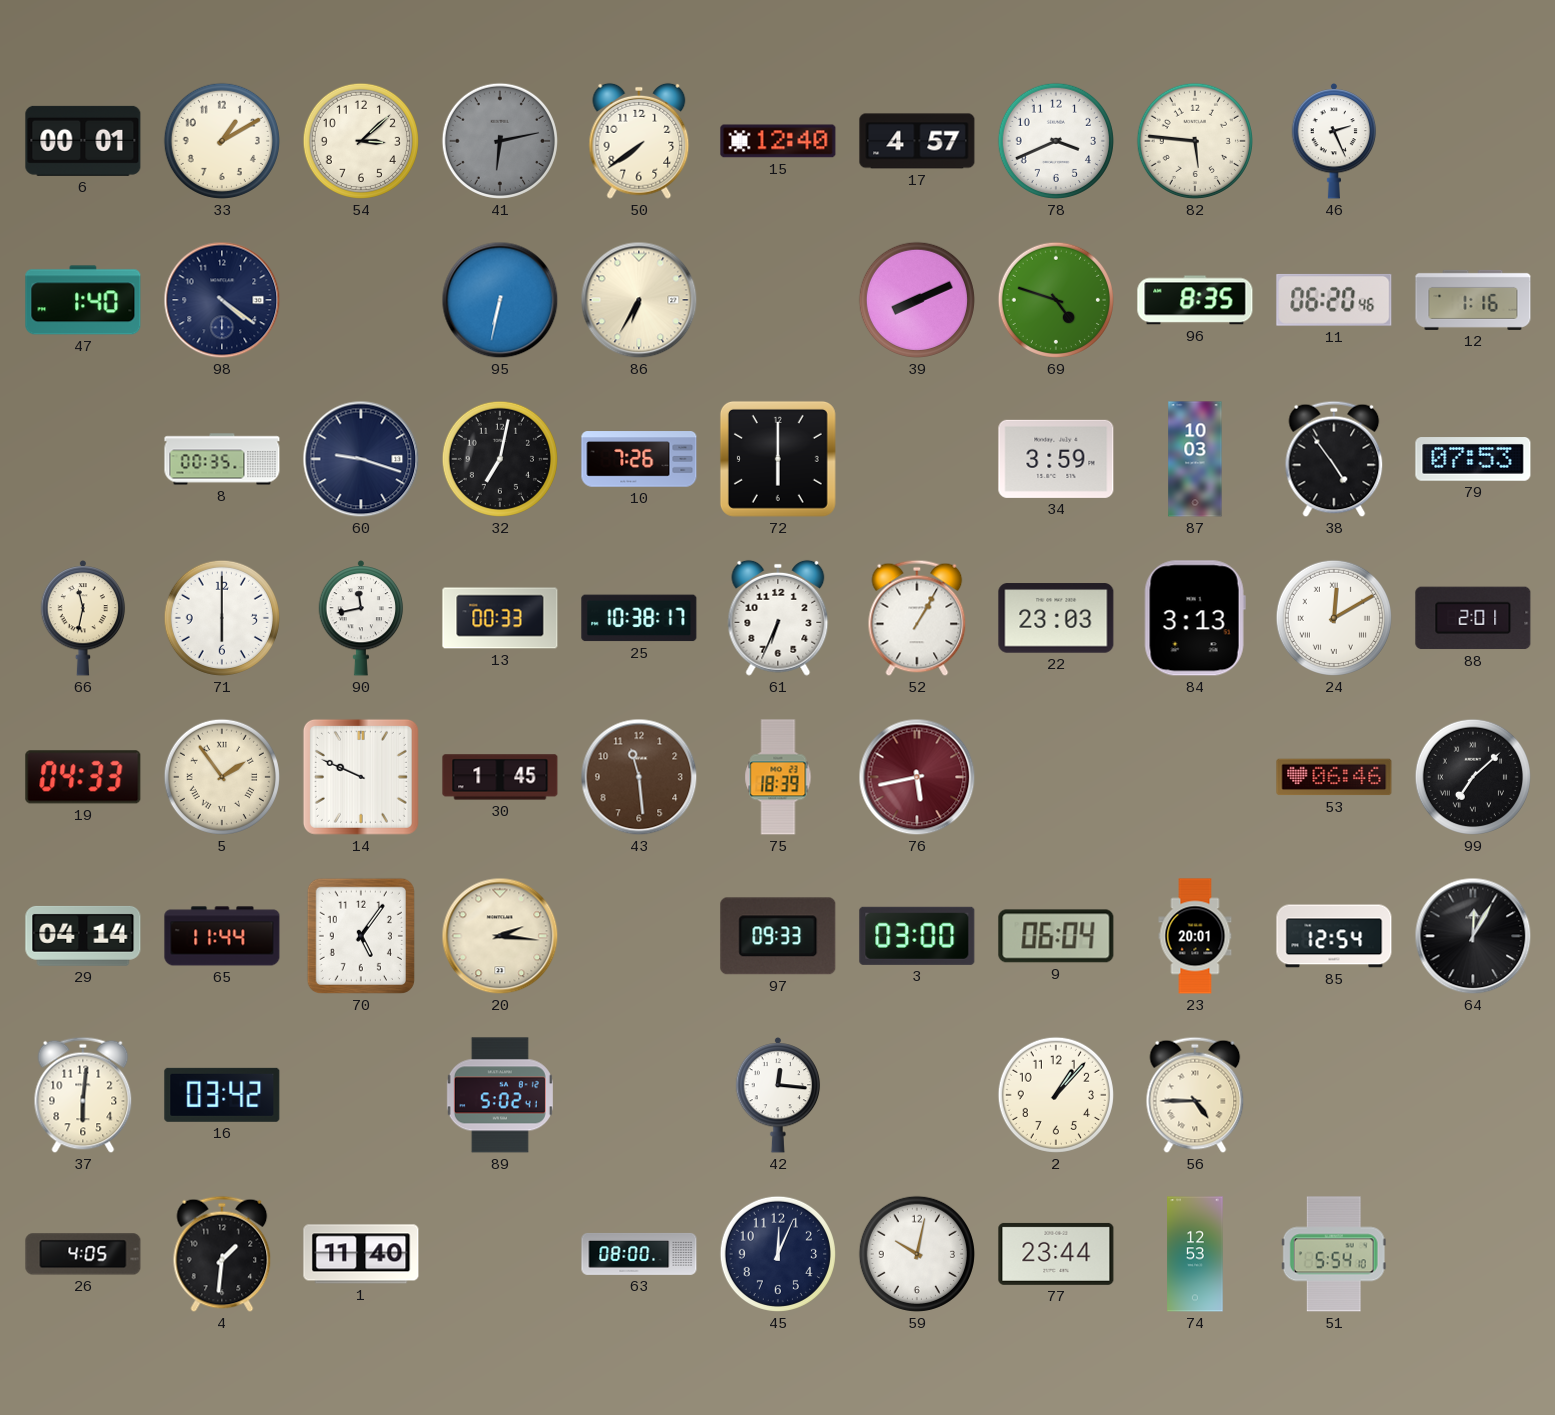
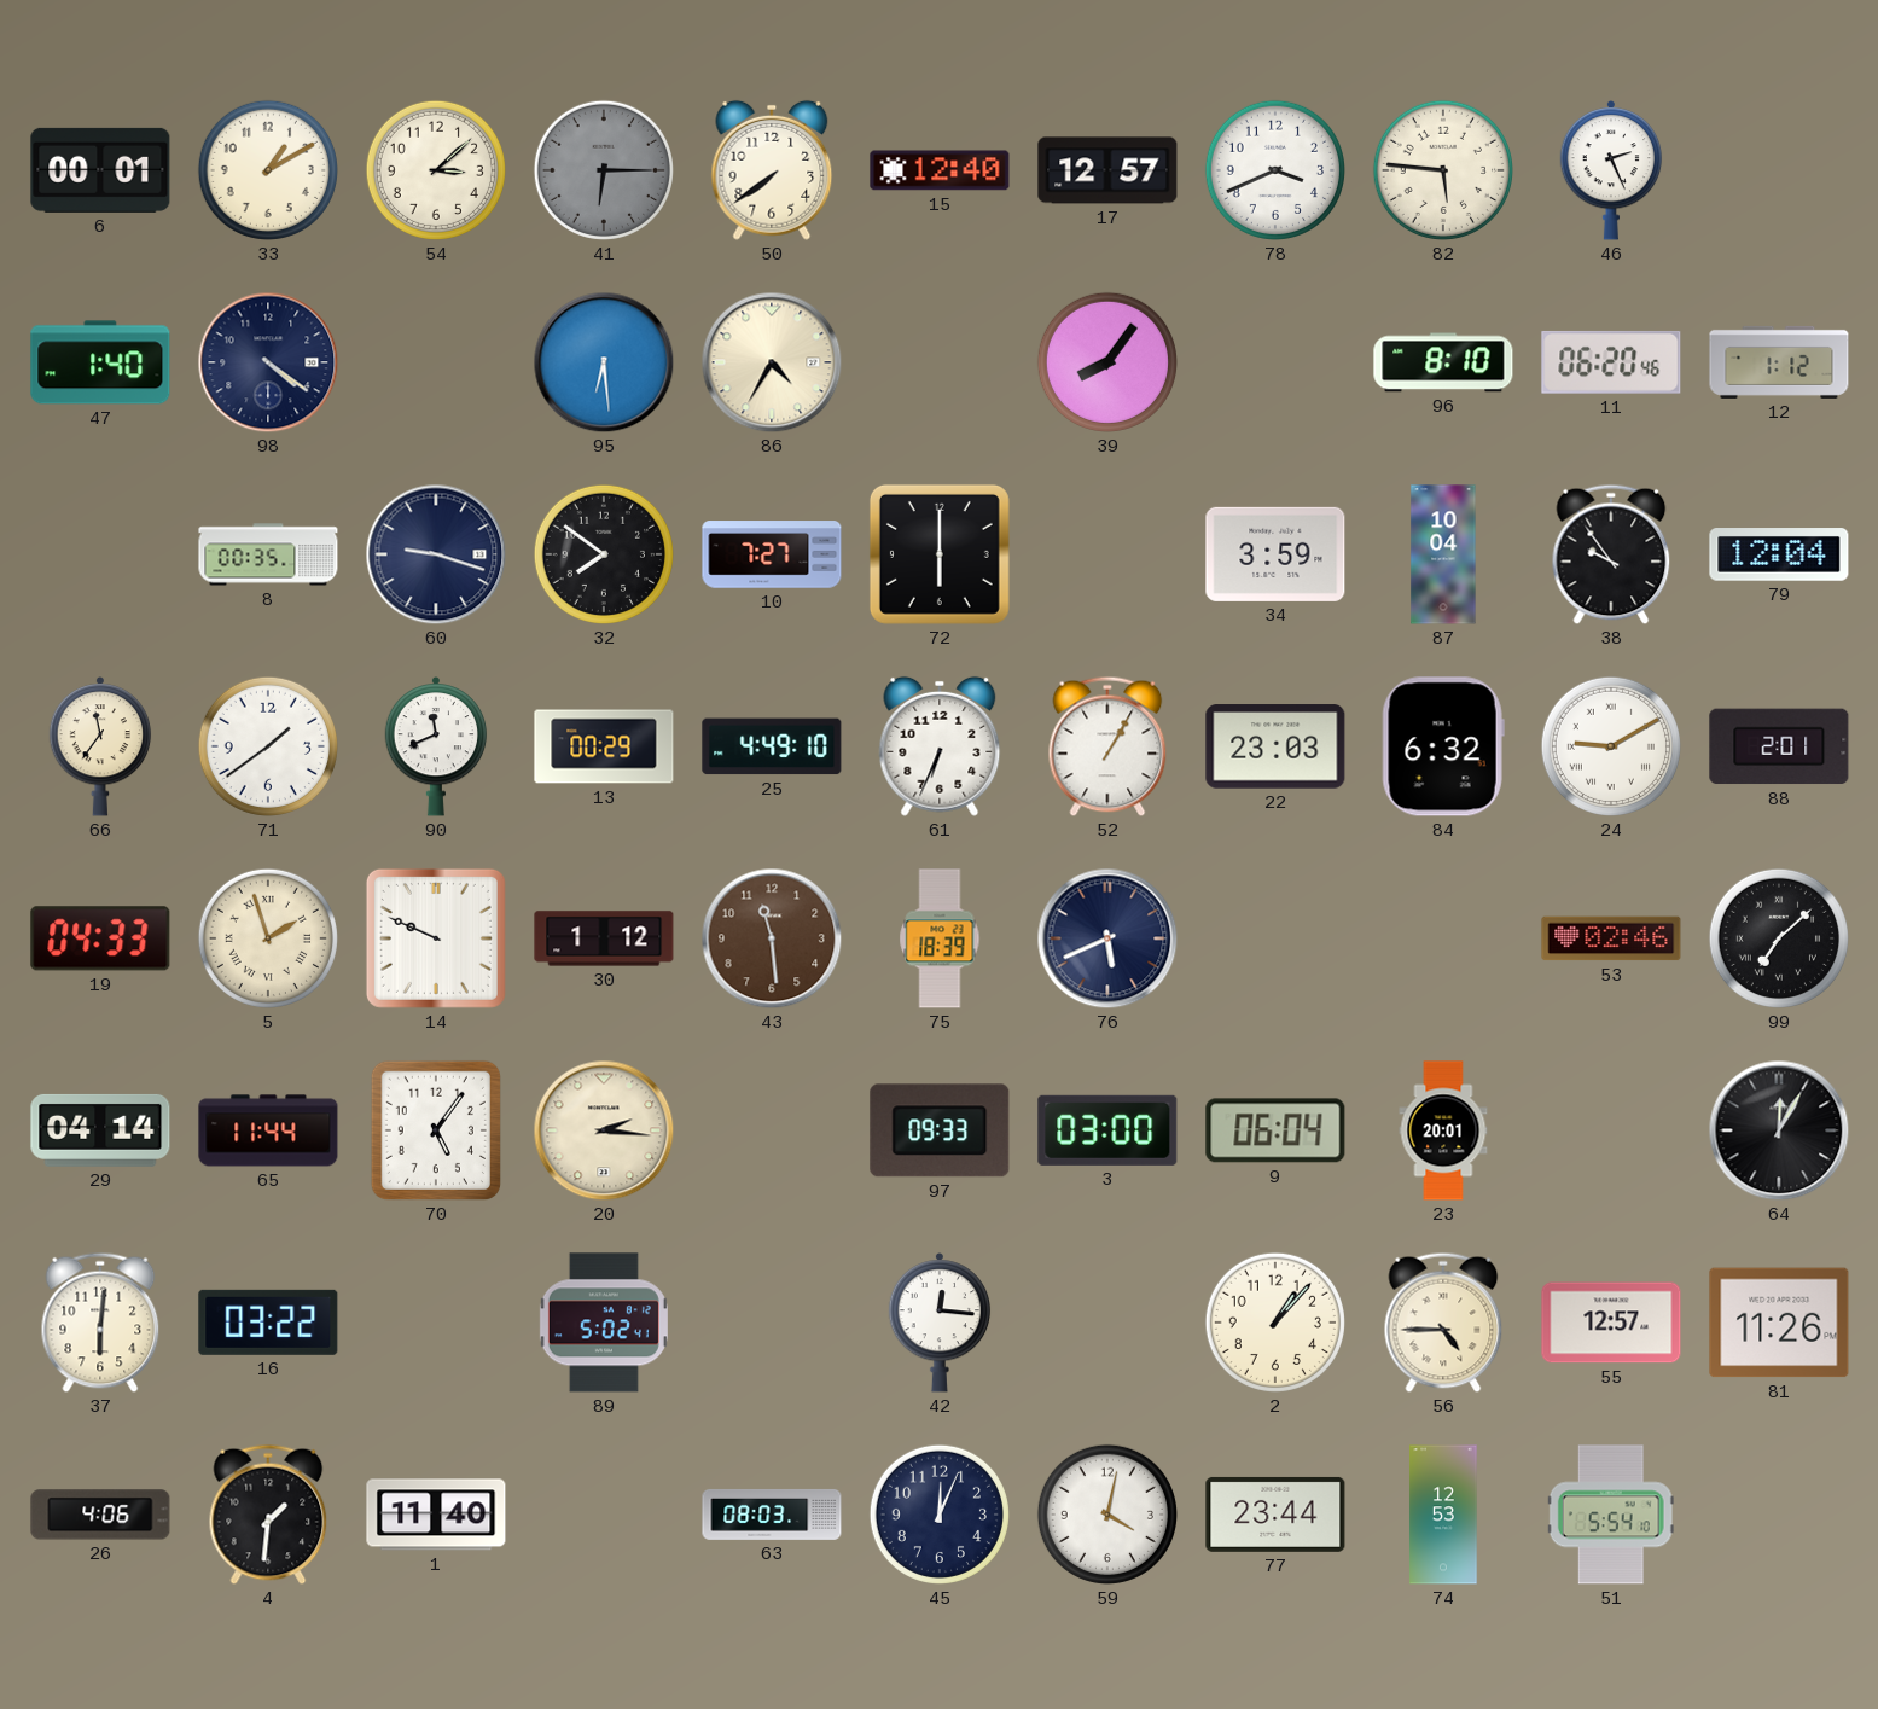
41: 6:13 -> 6:15 (604, 170)
17: 4:57 -> 12:57 (1107, 170)
95: 6:32 -> 6:29 (604, 362)
86: 6:35 -> 4:35 (772, 362)
39: 8:11 -> 8:06 (1107, 362)
69: 4:48 -> none (1056, 300)
96: 8:35 -> 8:10 (1443, 362)
12: 1:16 -> 1:12 (1779, 362)
32: 7:02 -> 7:51 (604, 554)
10: 7:26 -> 7:27 (772, 554)
87: 10:03 -> 10:04 (1443, 554)
38: 4:54 -> 9:54 (1611, 554)
79: 07:53 -> 12:04 (1779, 554)
66: 11:32 -> 11:36 (100, 748)
71: 6:00 -> 1:39 (268, 746)
90: 11:43 -> 11:41 (436, 748)
13: 00:33 -> 00:29 (604, 746)
25: 10:38 -> 4:49 (772, 746)
84: 3:13 -> 6:32 (1443, 746)
24: 12:10 -> 9:10 (1611, 746)
5: 1:54 -> 1:57 (268, 938)
30: 1:45 -> 1:12 (604, 938)
76: 5:43 -> 5:41 (1107, 938)
76 dial: burgundy -> navy (1107, 938)
53: 06:46 -> 02:46 (1611, 938)
85: 12:54 -> none (1334, 936)
16: 03:42 -> 03:22 (268, 1323)
55: none -> 12:57 (1611, 1323)
81: none -> 11:26 (1779, 1323)
26: 4:05 -> 4:06 (100, 1515)
63: 08:00 -> 08:03 (772, 1515)
59: 10:02 -> 4:02 (1107, 1515)
